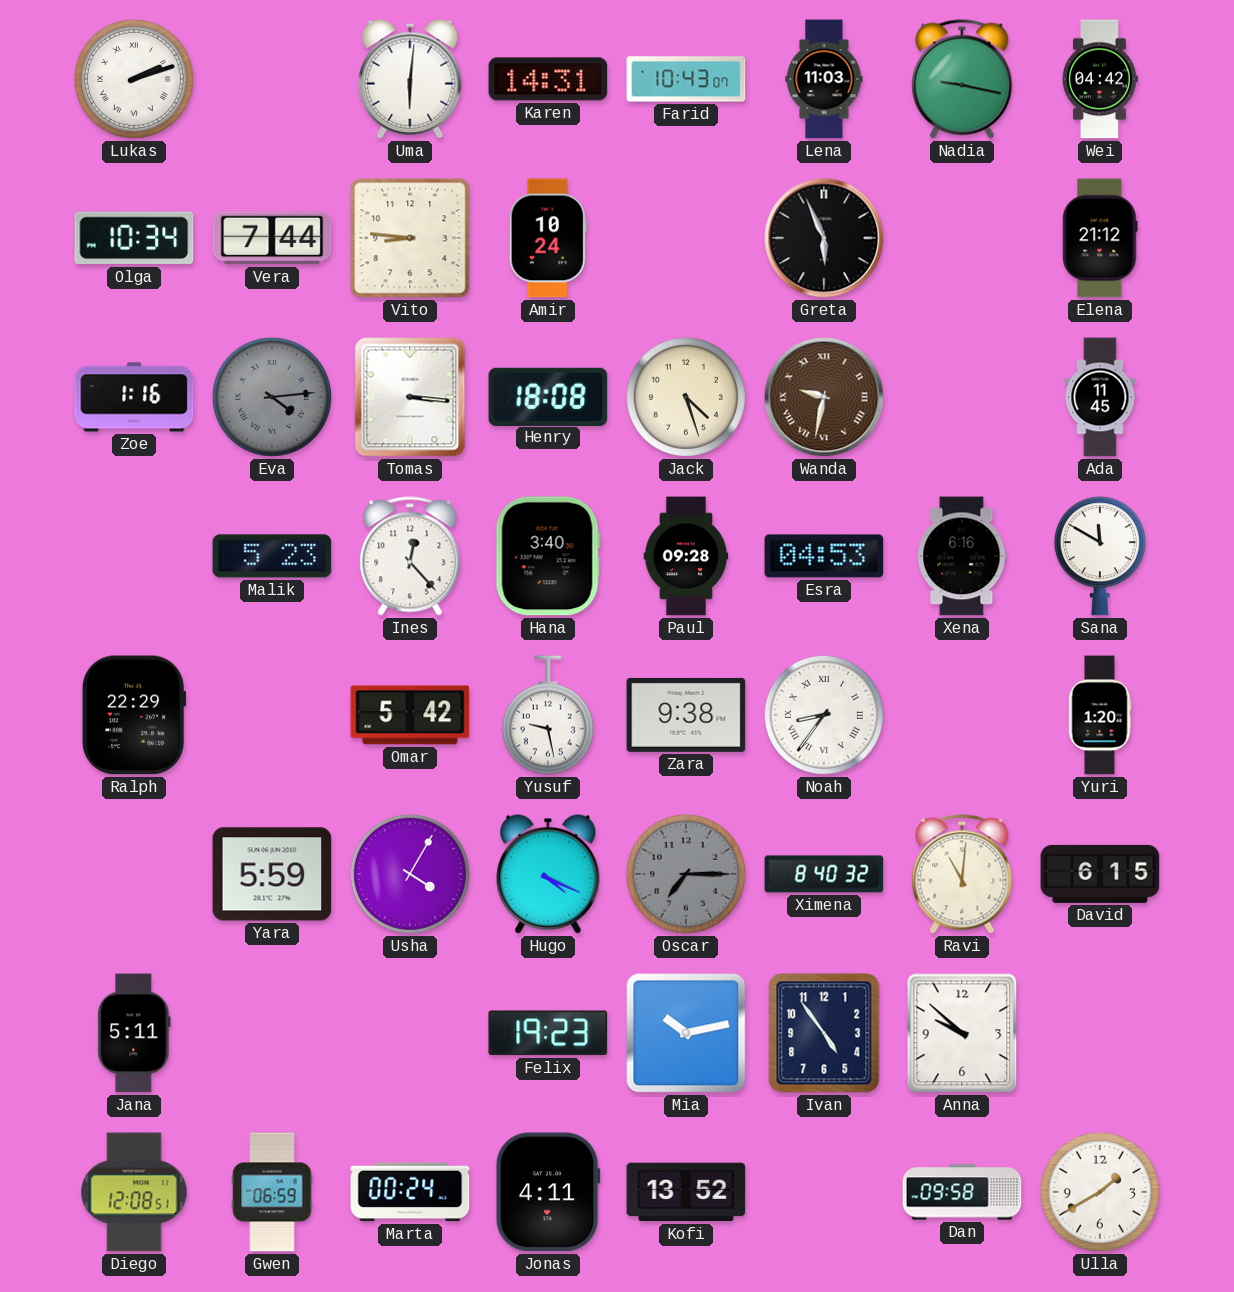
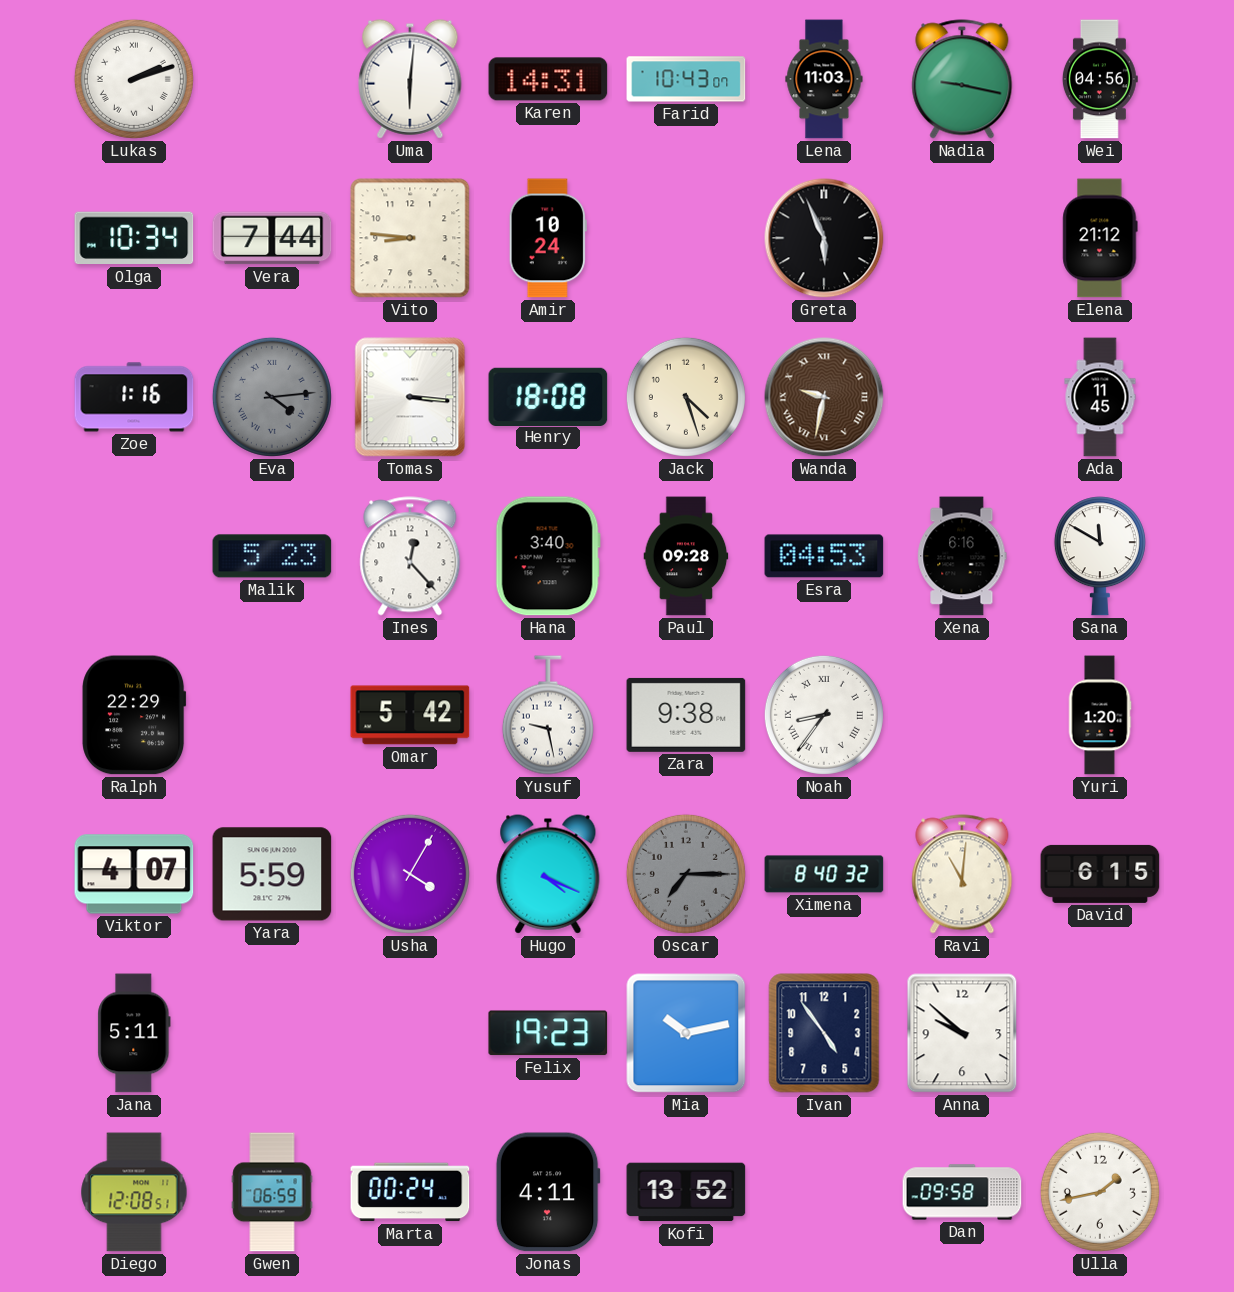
Wei: 04:42 -> 04:56 (1100, 79)
Viktor: none -> 4:07 (134, 874)
Ulla: 1:40 -> 1:43 (1100, 1192)
